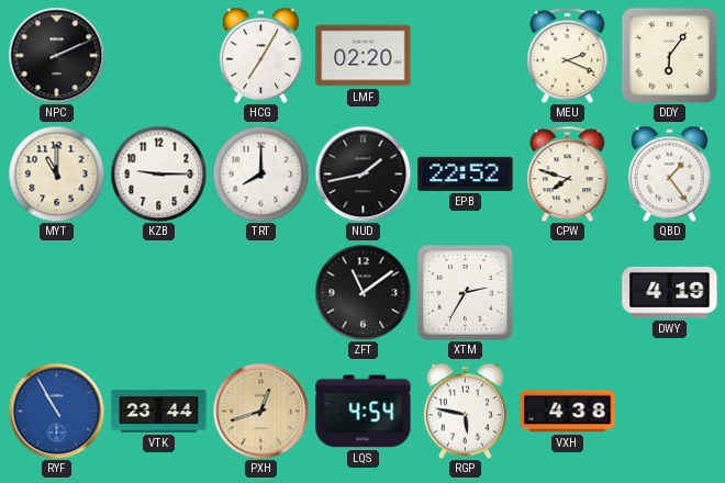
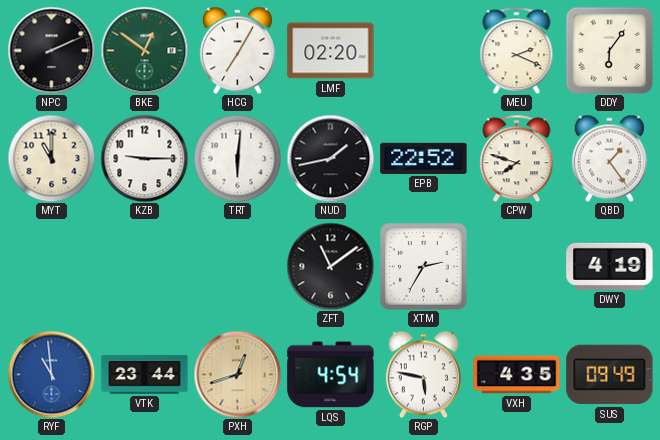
BKE: none -> 12:51 (144, 50)
TRT: 8:00 -> 6:01 (237, 158)
RYF: 10:55 -> 10:59 (51, 374)
VXH: 4:38 -> 4:35 (517, 375)
SUS: none -> 09:49 (610, 375)
